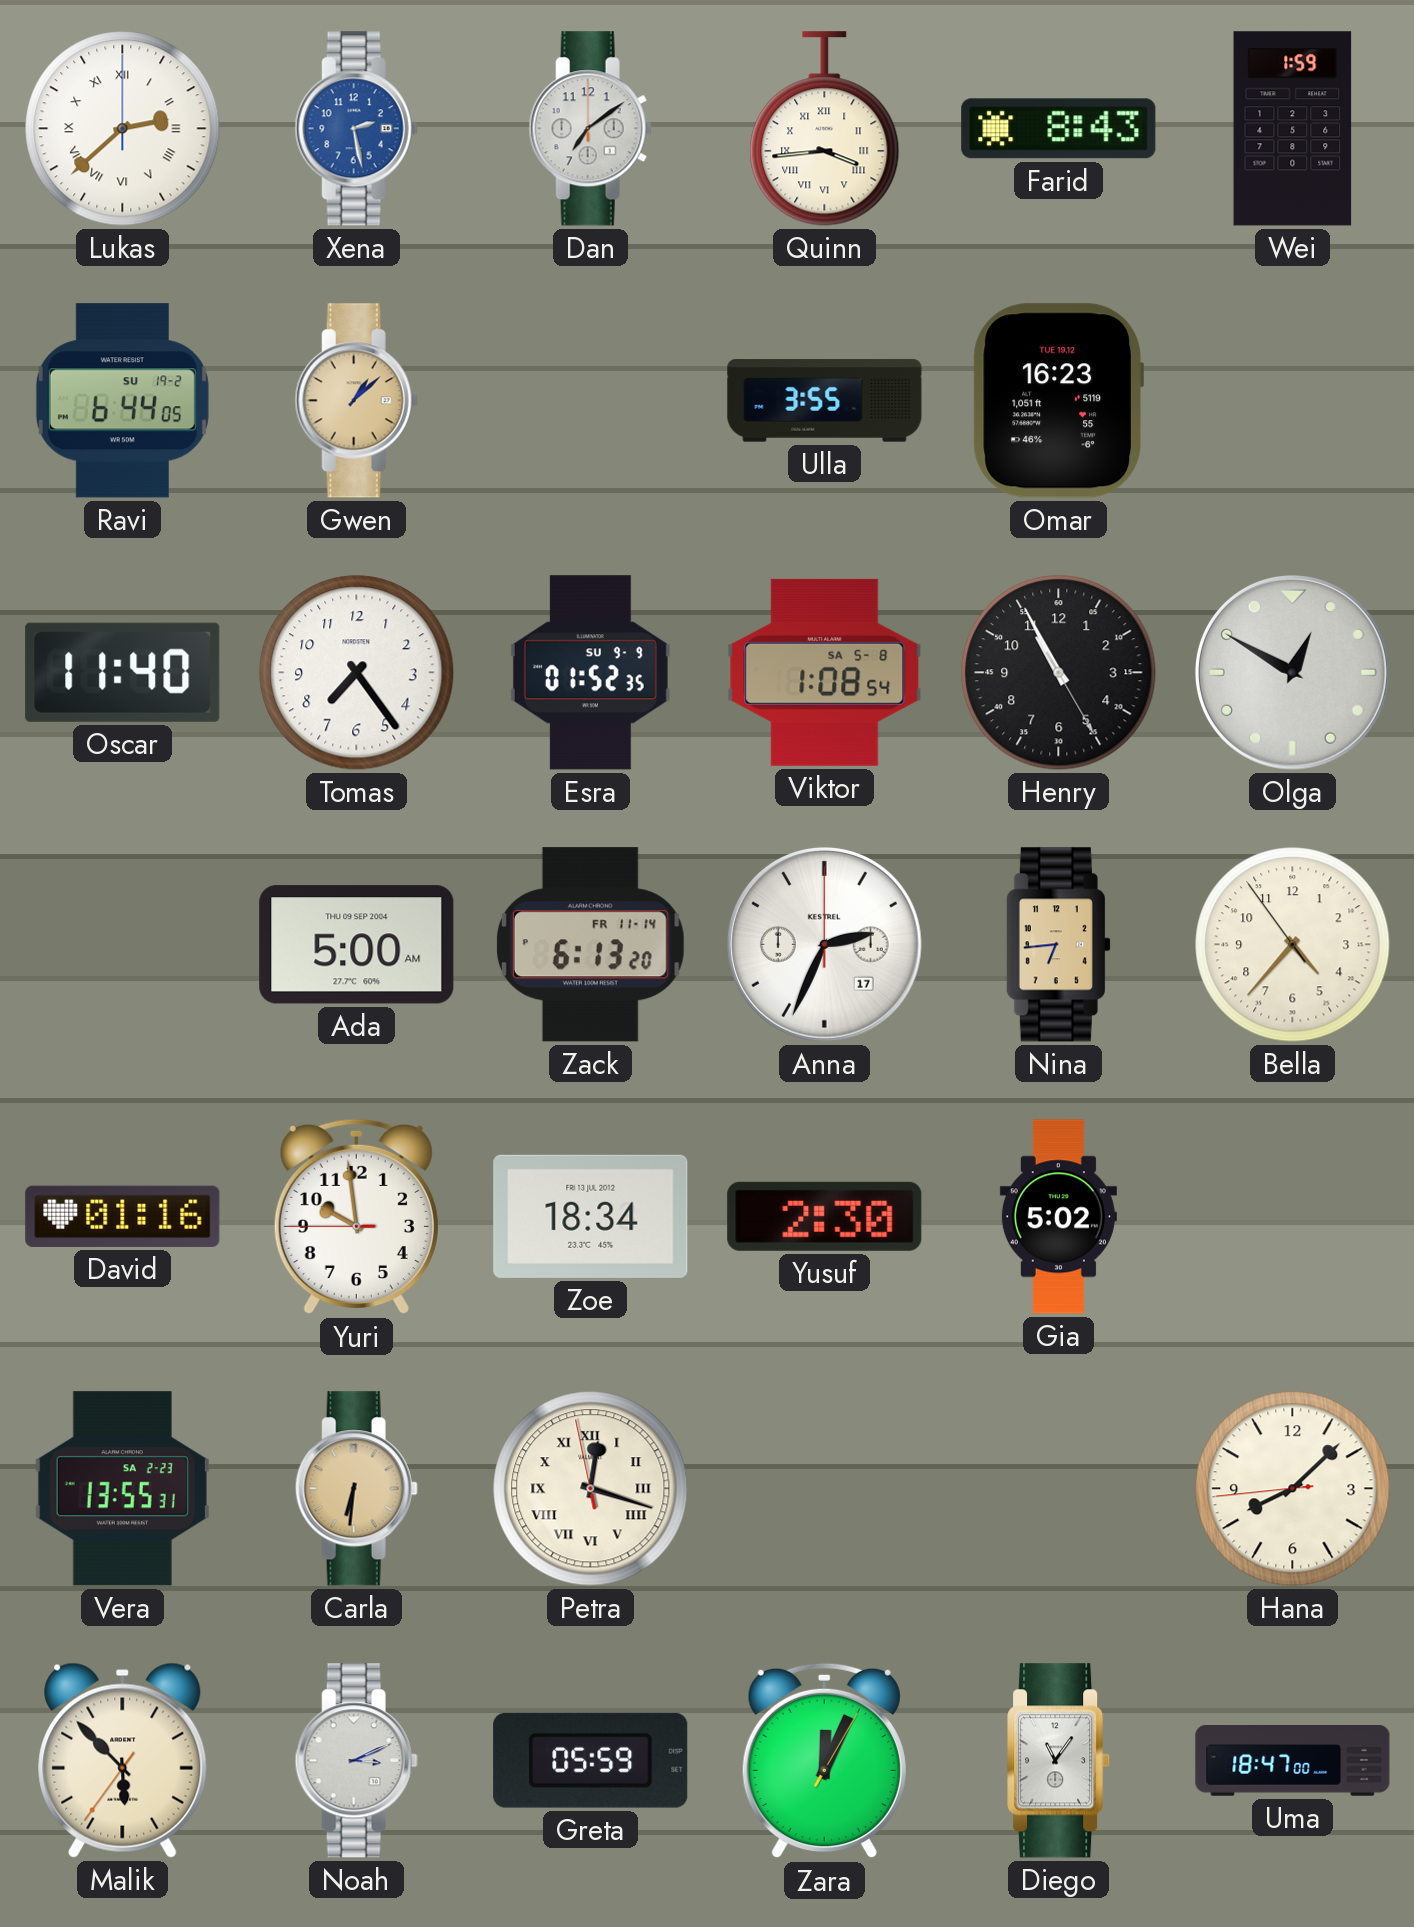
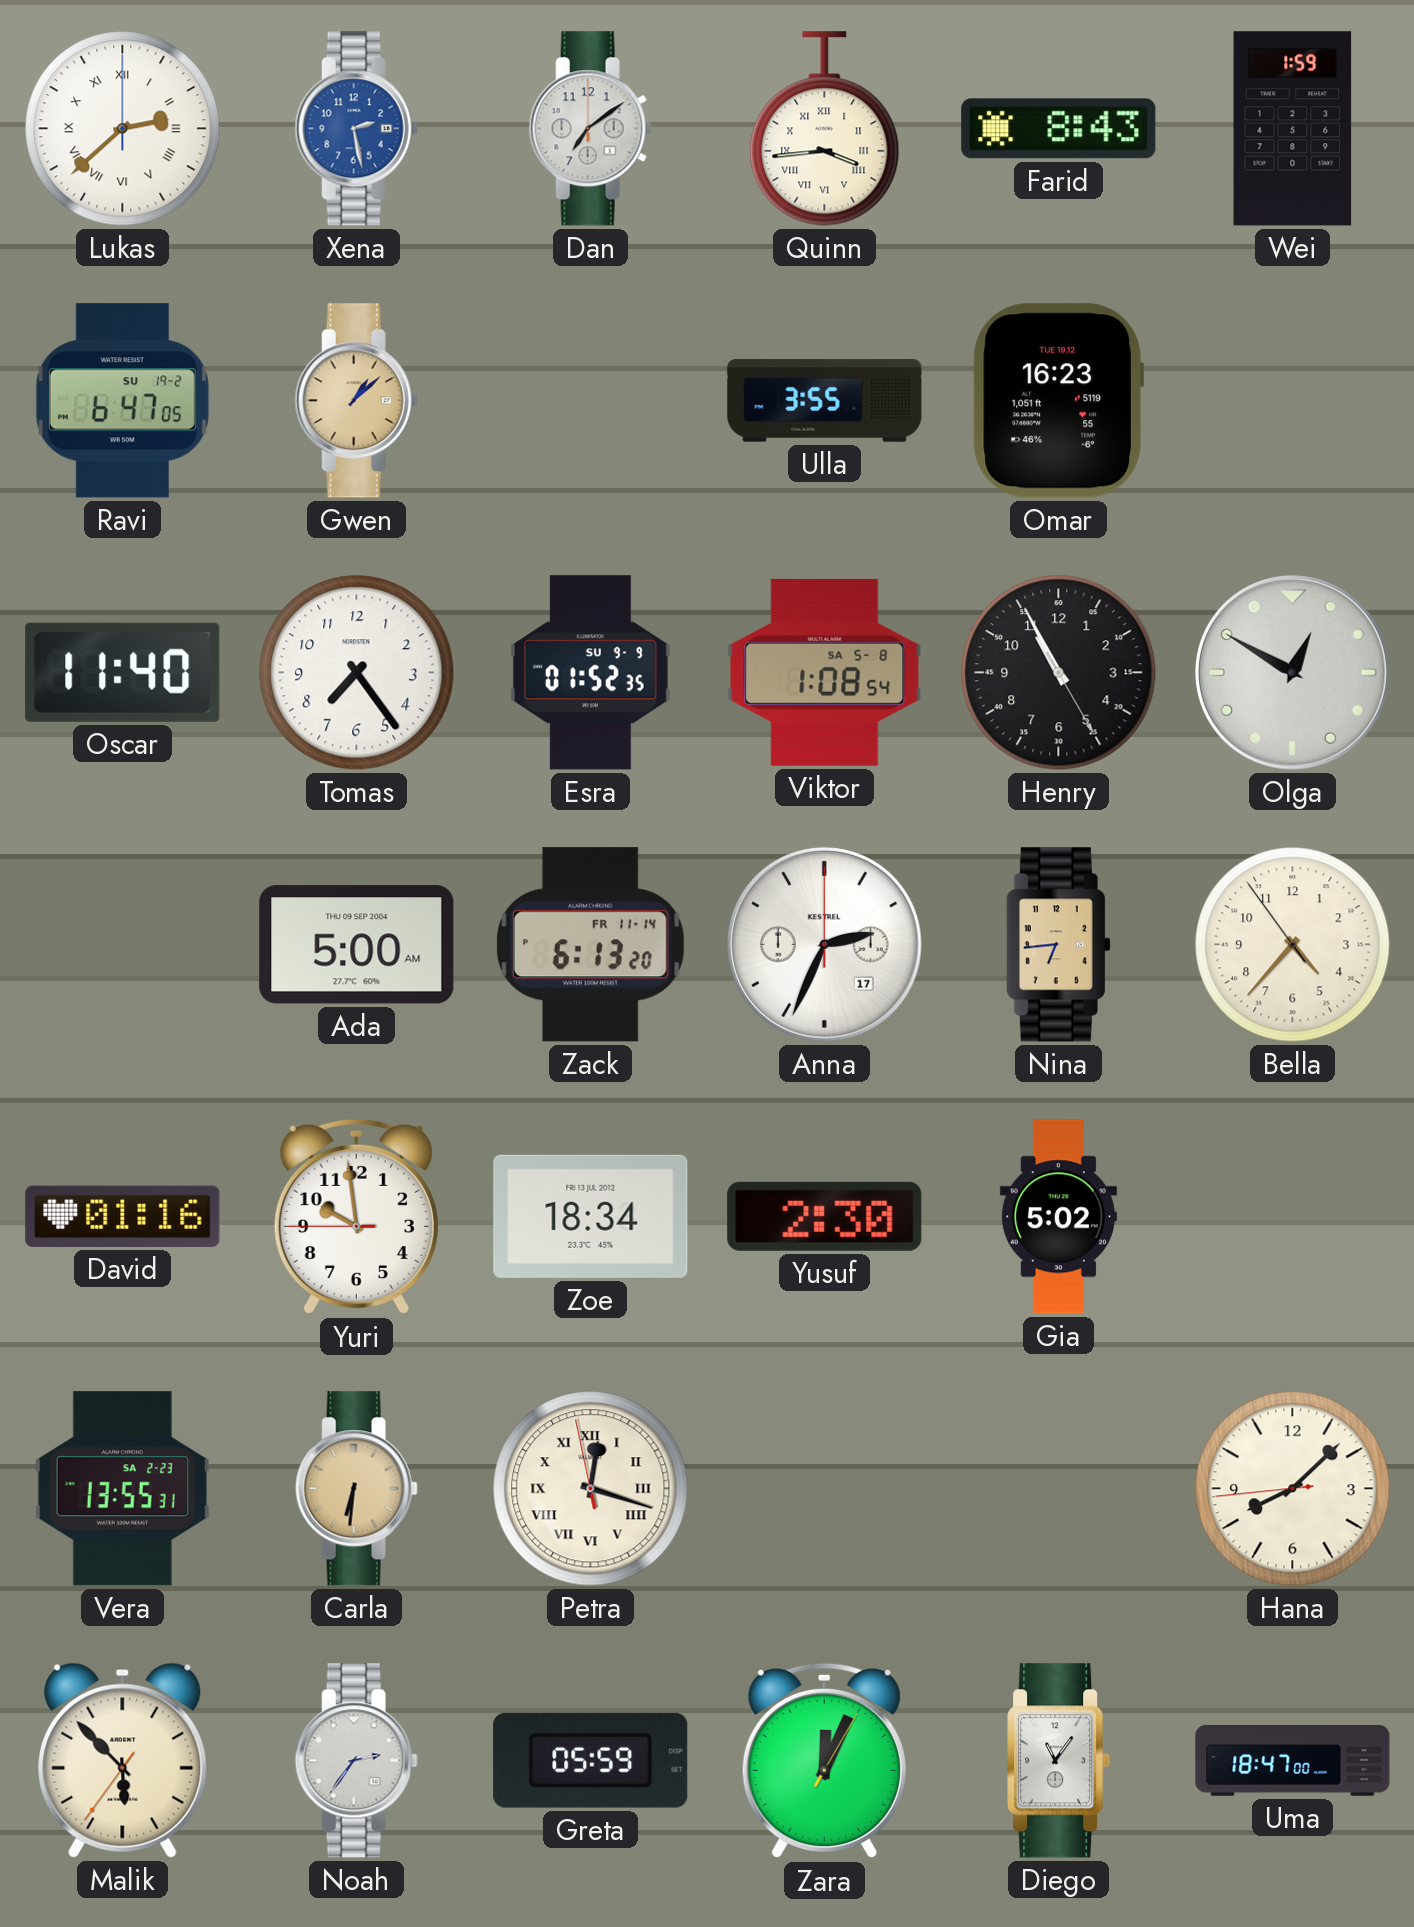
Ravi: 6:44 -> 6:47 (122, 401)
Noah: 3:11 -> 2:36 (356, 1761)
